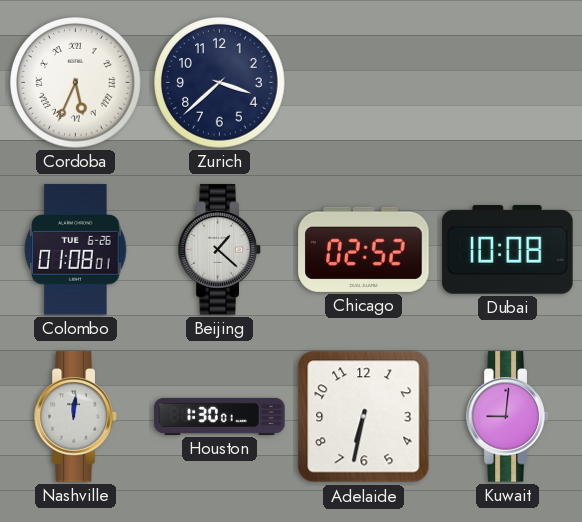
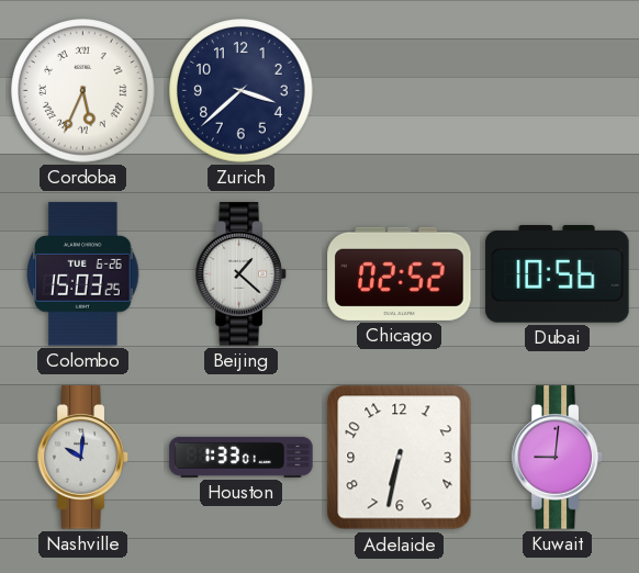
Colombo: 01:08 -> 15:03 (83, 274)
Dubai: 10:08 -> 10:56 (558, 274)
Nashville: 12:01 -> 10:01 (83, 458)
Houston: 1:30 -> 1:33 (242, 457)
